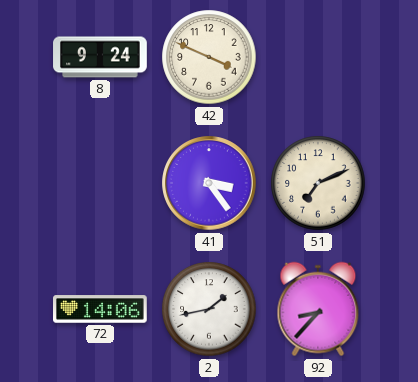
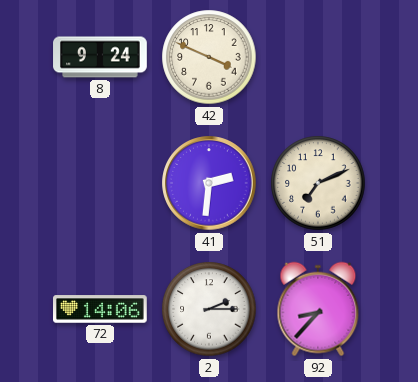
41: 3:24 -> 2:31 (209, 183)
2: 1:43 -> 2:15 (209, 309)
